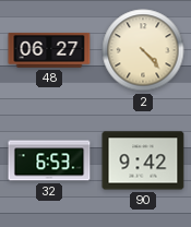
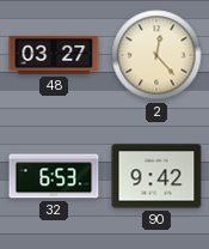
48: 06:27 -> 03:27 (54, 55)
2: 4:23 -> 12:23 (156, 55)
